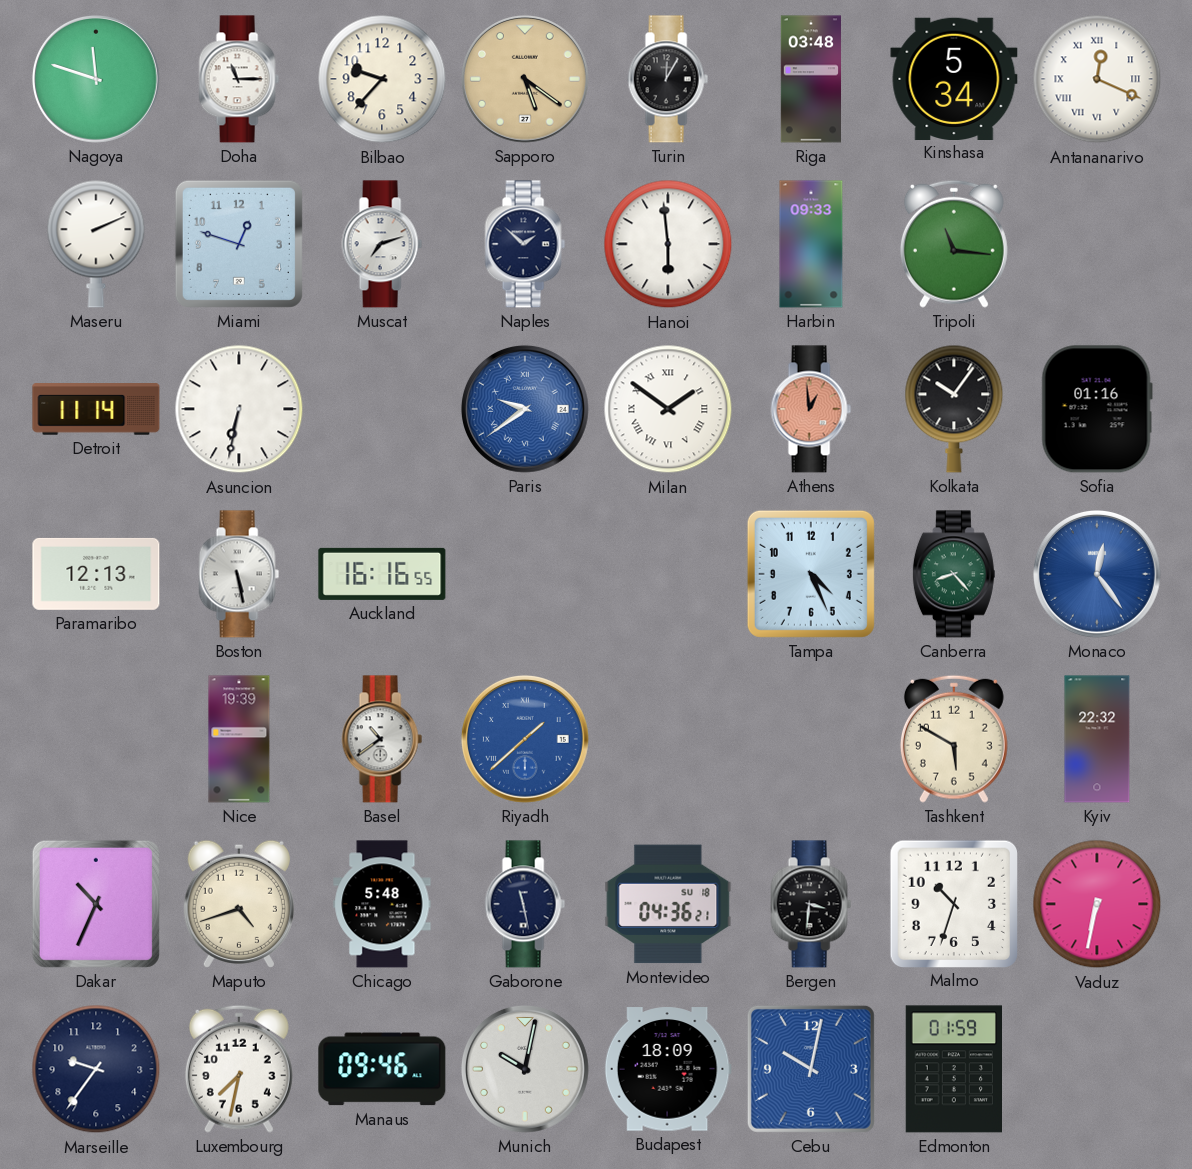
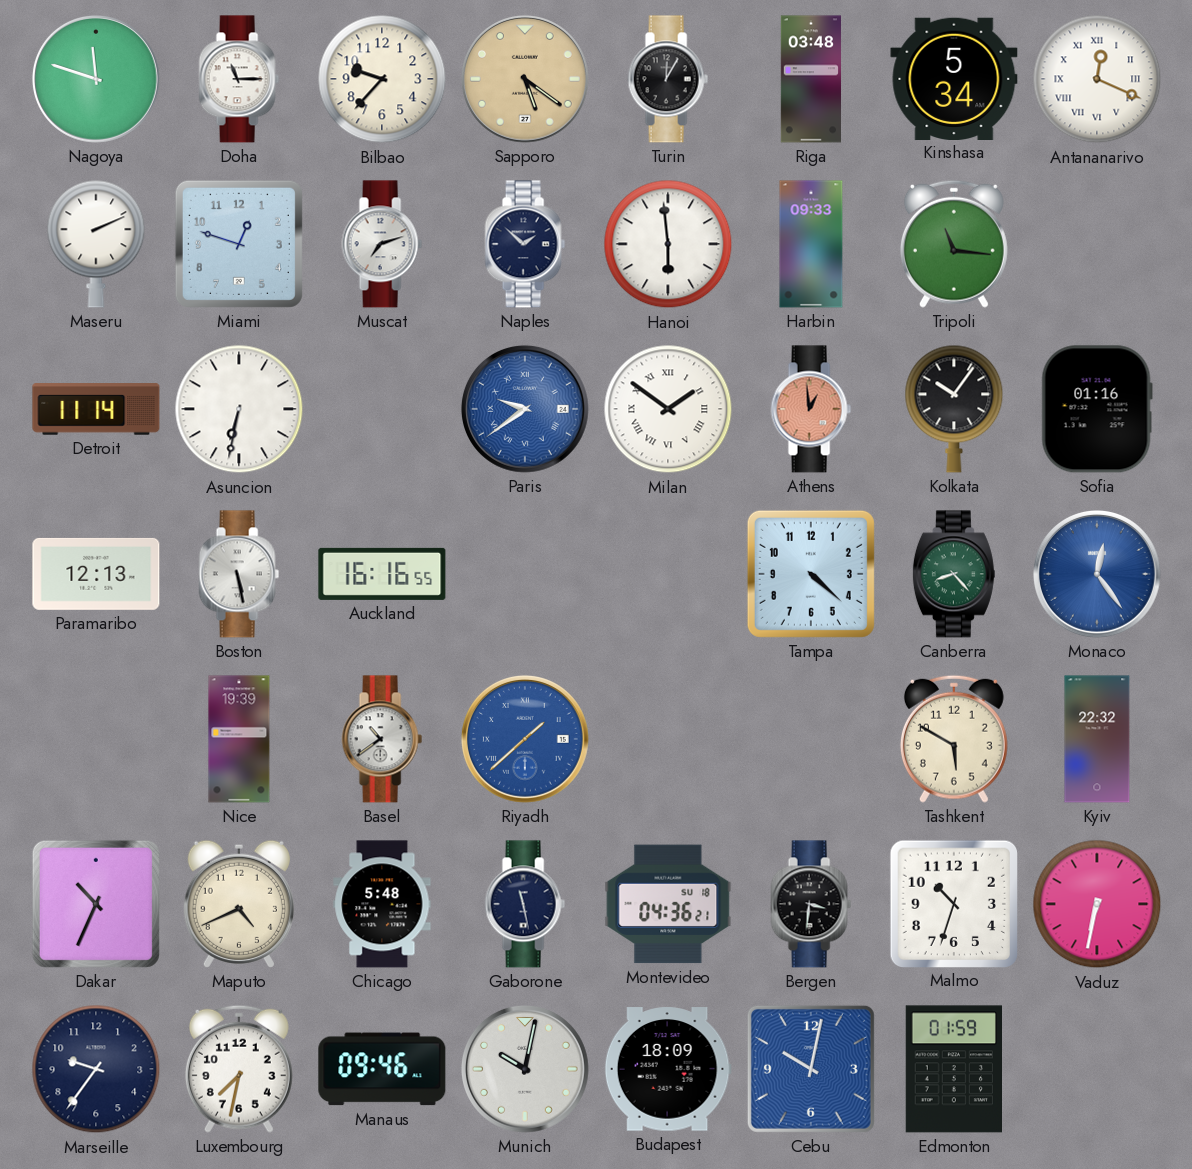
Tampa: 4:26 -> 4:22 (811, 574)
Maputo: 4:42 -> 4:41 (239, 904)
